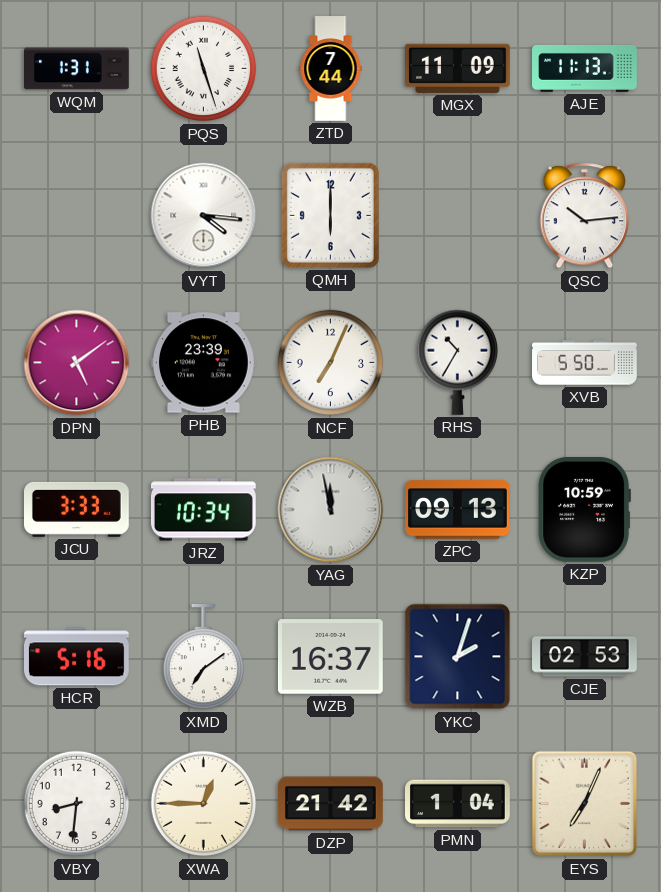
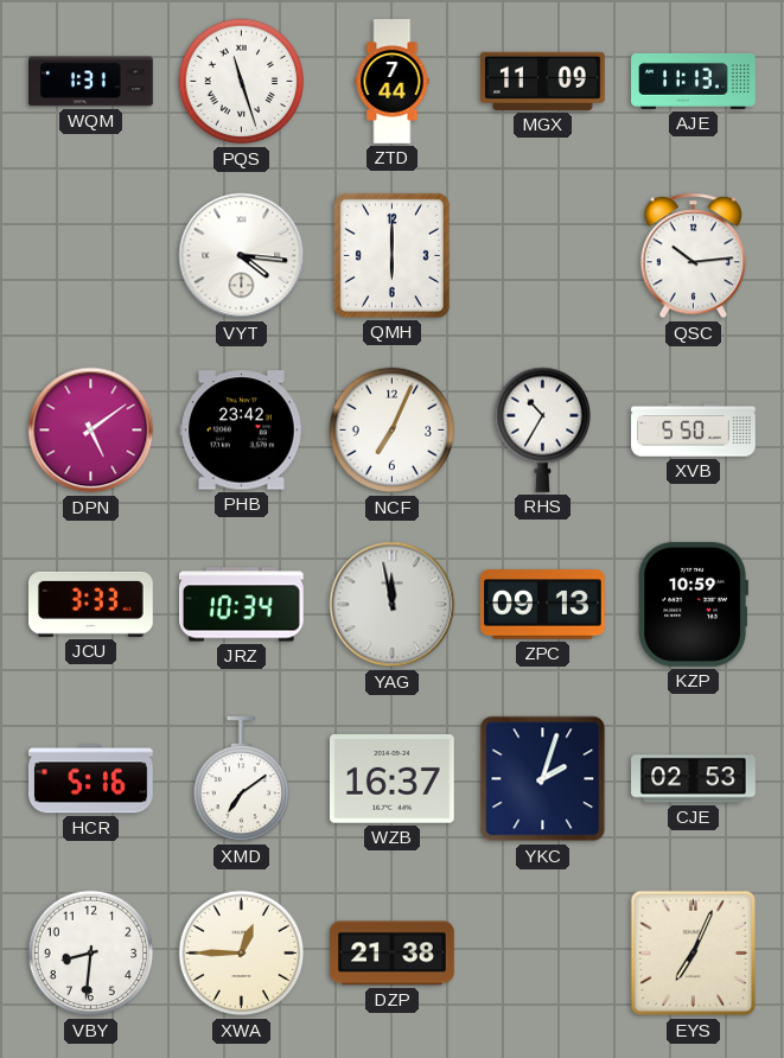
PHB: 23:39 -> 23:42 (241, 431)
DZP: 21:42 -> 21:38 (393, 954)
PMN: 1:04 -> none (458, 804)
